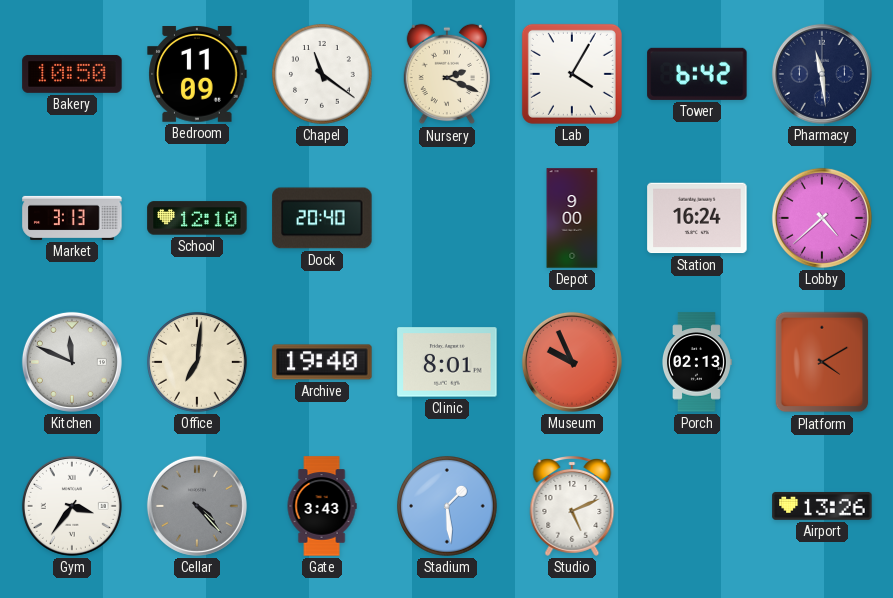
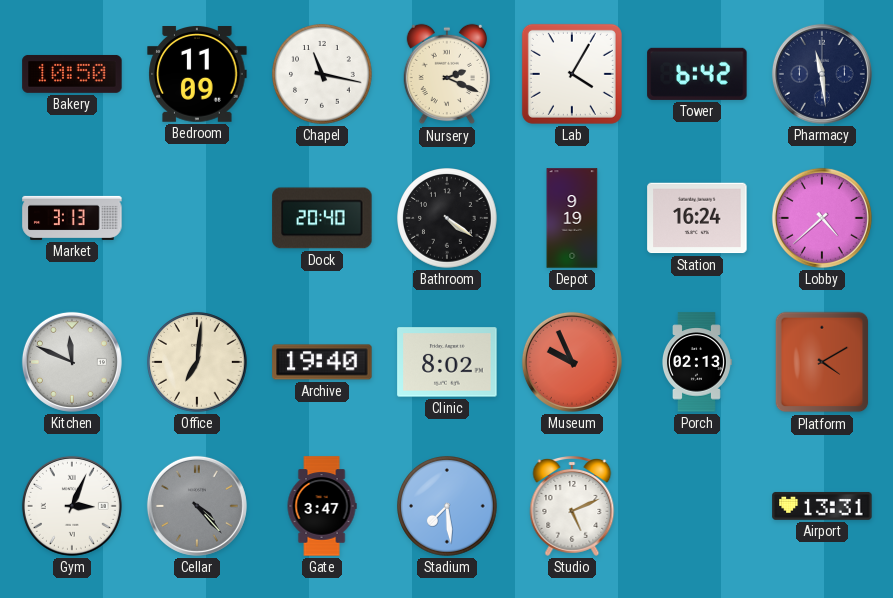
Chapel: 11:21 -> 11:17 (322, 74)
School: 12:10 -> none (197, 218)
Bathroom: none -> 4:21 (447, 218)
Depot: 9:00 -> 9:19 (572, 218)
Clinic: 8:01 -> 8:02 (447, 362)
Gym: 3:36 -> 3:04 (72, 506)
Gate: 3:43 -> 3:47 (322, 506)
Stadium: 1:29 -> 7:29 (447, 506)
Airport: 13:26 -> 13:31 (822, 506)
